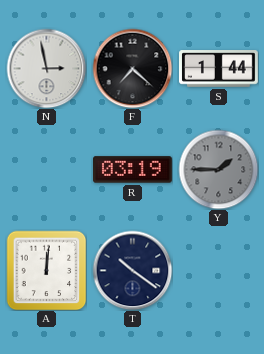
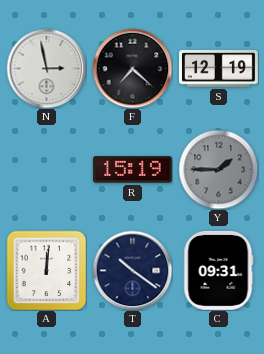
S: 1:44 -> 12:19 (219, 69)
R: 03:19 -> 15:19 (133, 170)
C: none -> 09:31 (219, 270)
